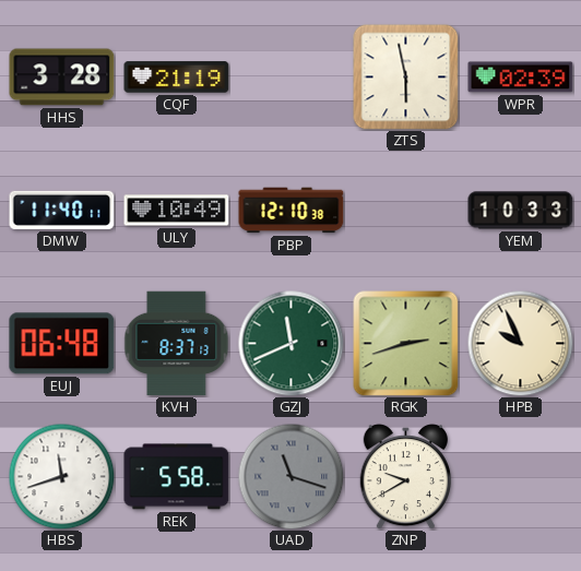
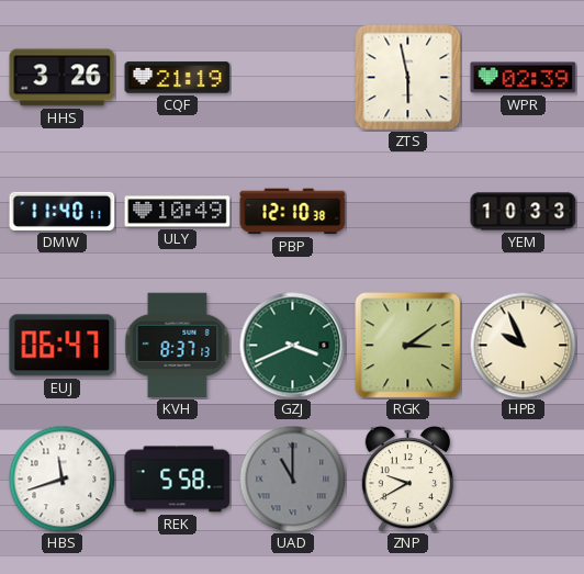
HHS: 3:28 -> 3:26 (63, 78)
EUJ: 06:48 -> 06:47 (63, 346)
GZJ: 11:41 -> 3:41 (293, 346)
RGK: 2:42 -> 3:09 (408, 346)
UAD: 11:18 -> 11:00 (292, 479)
